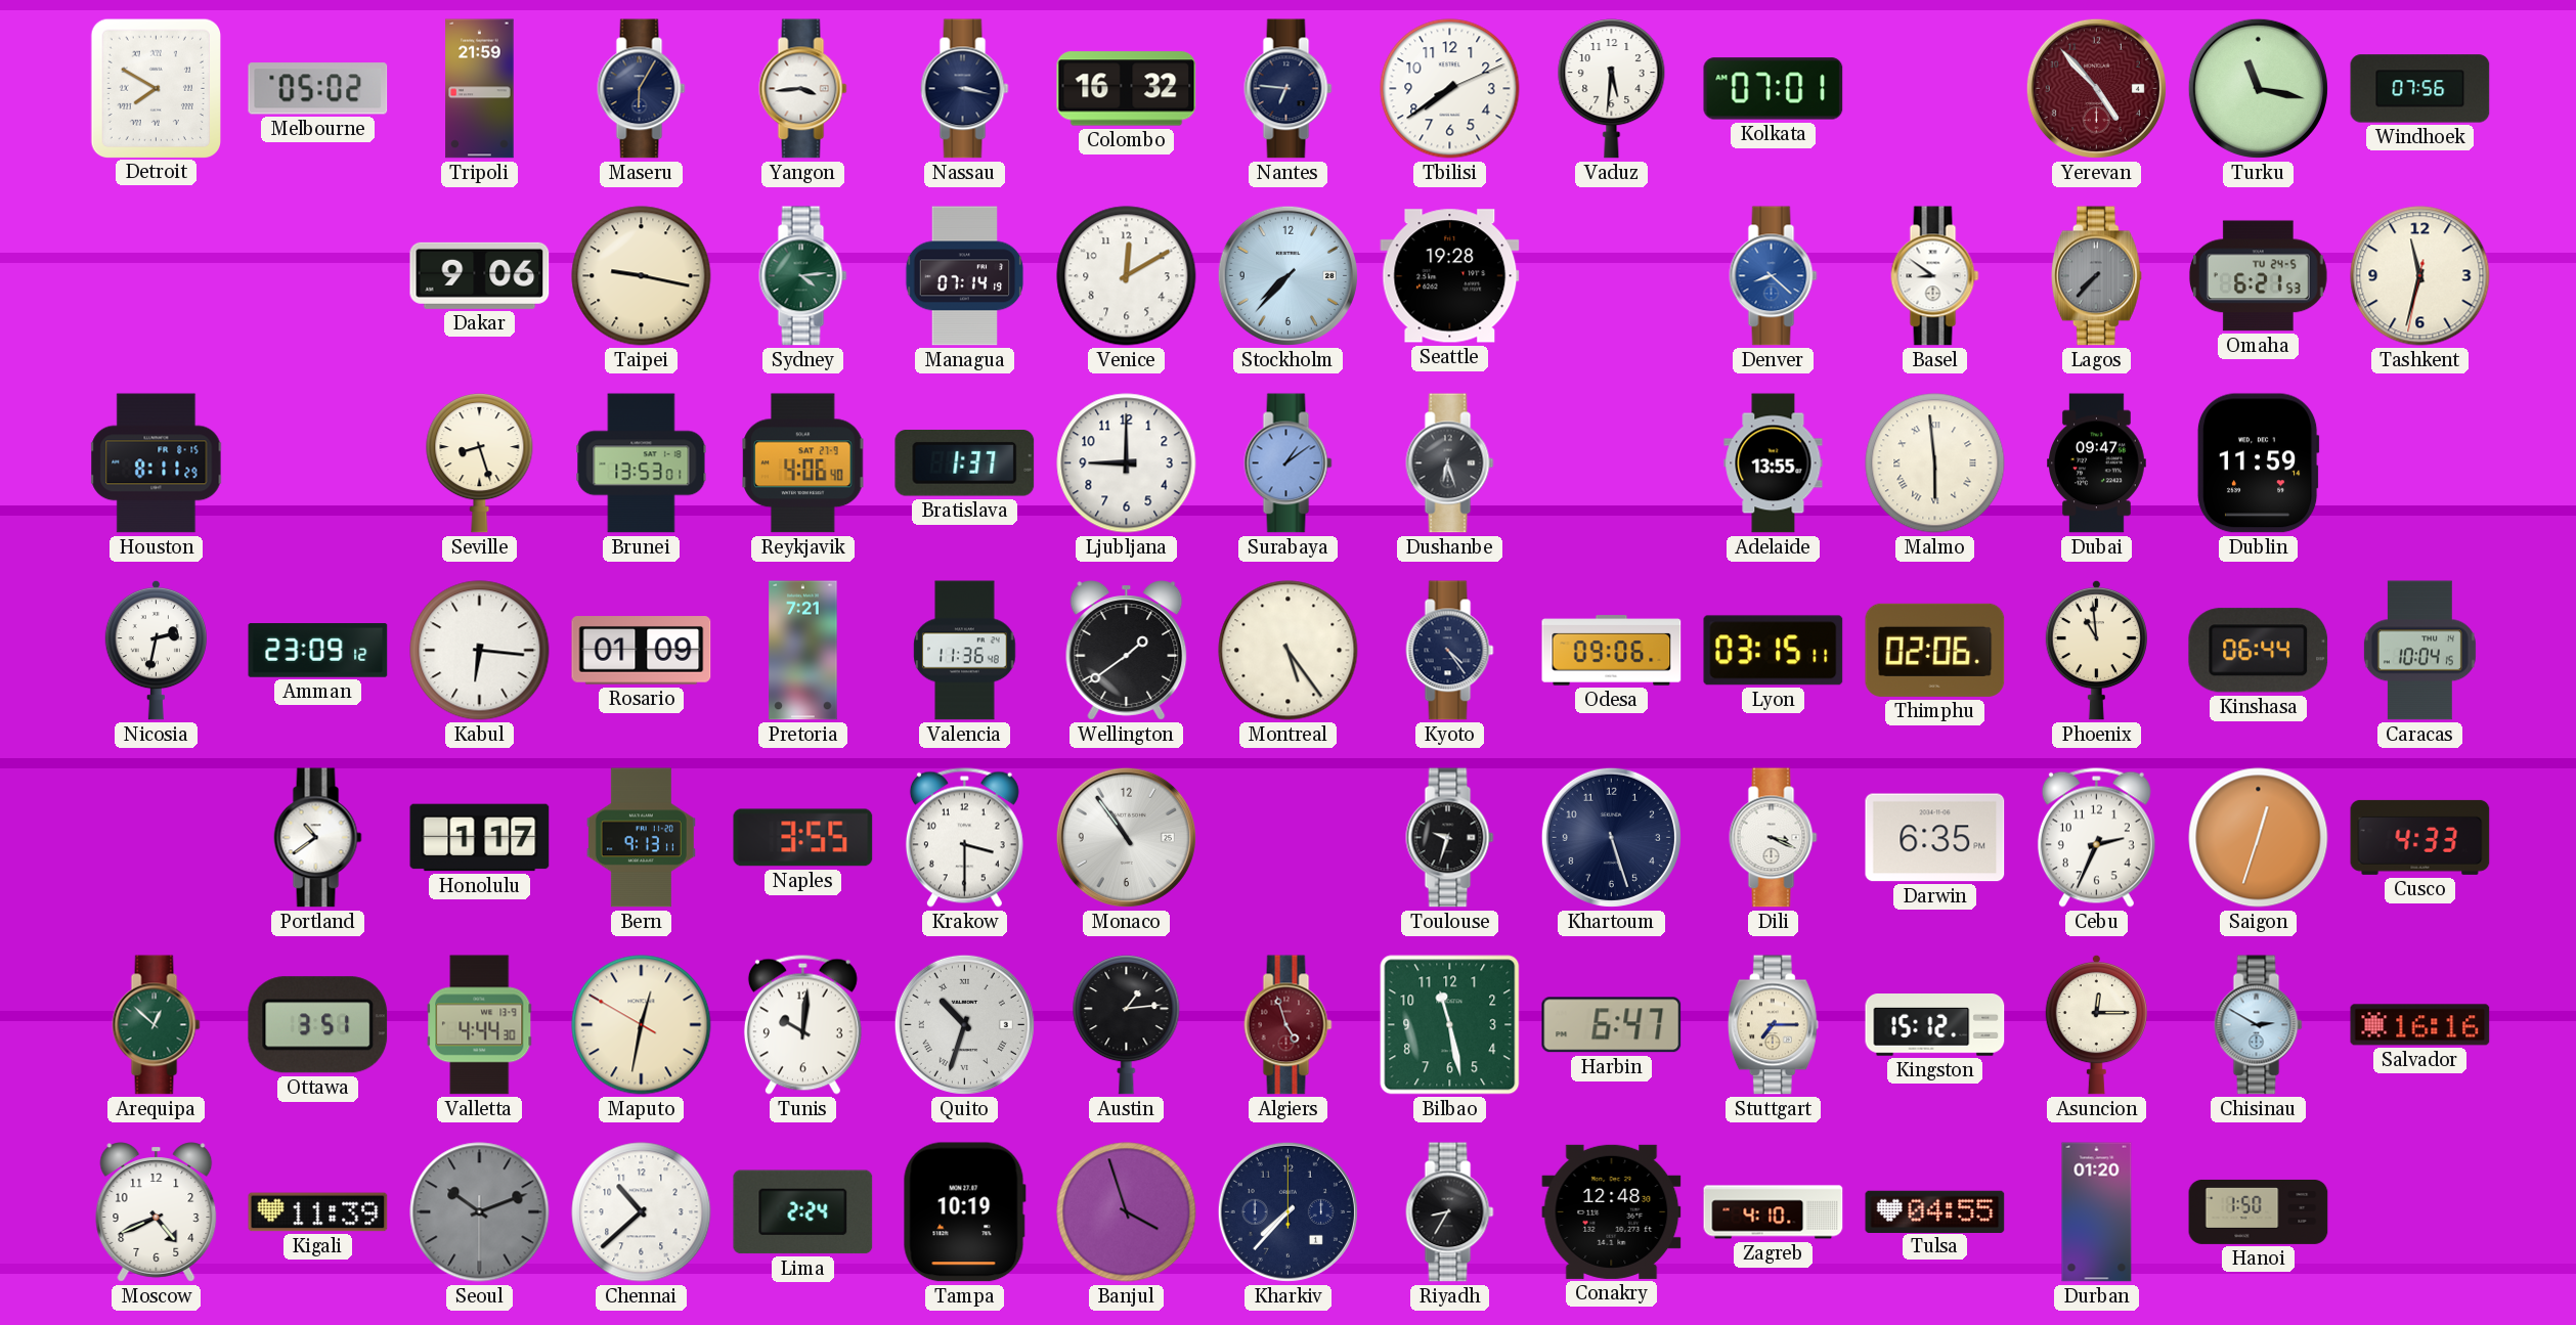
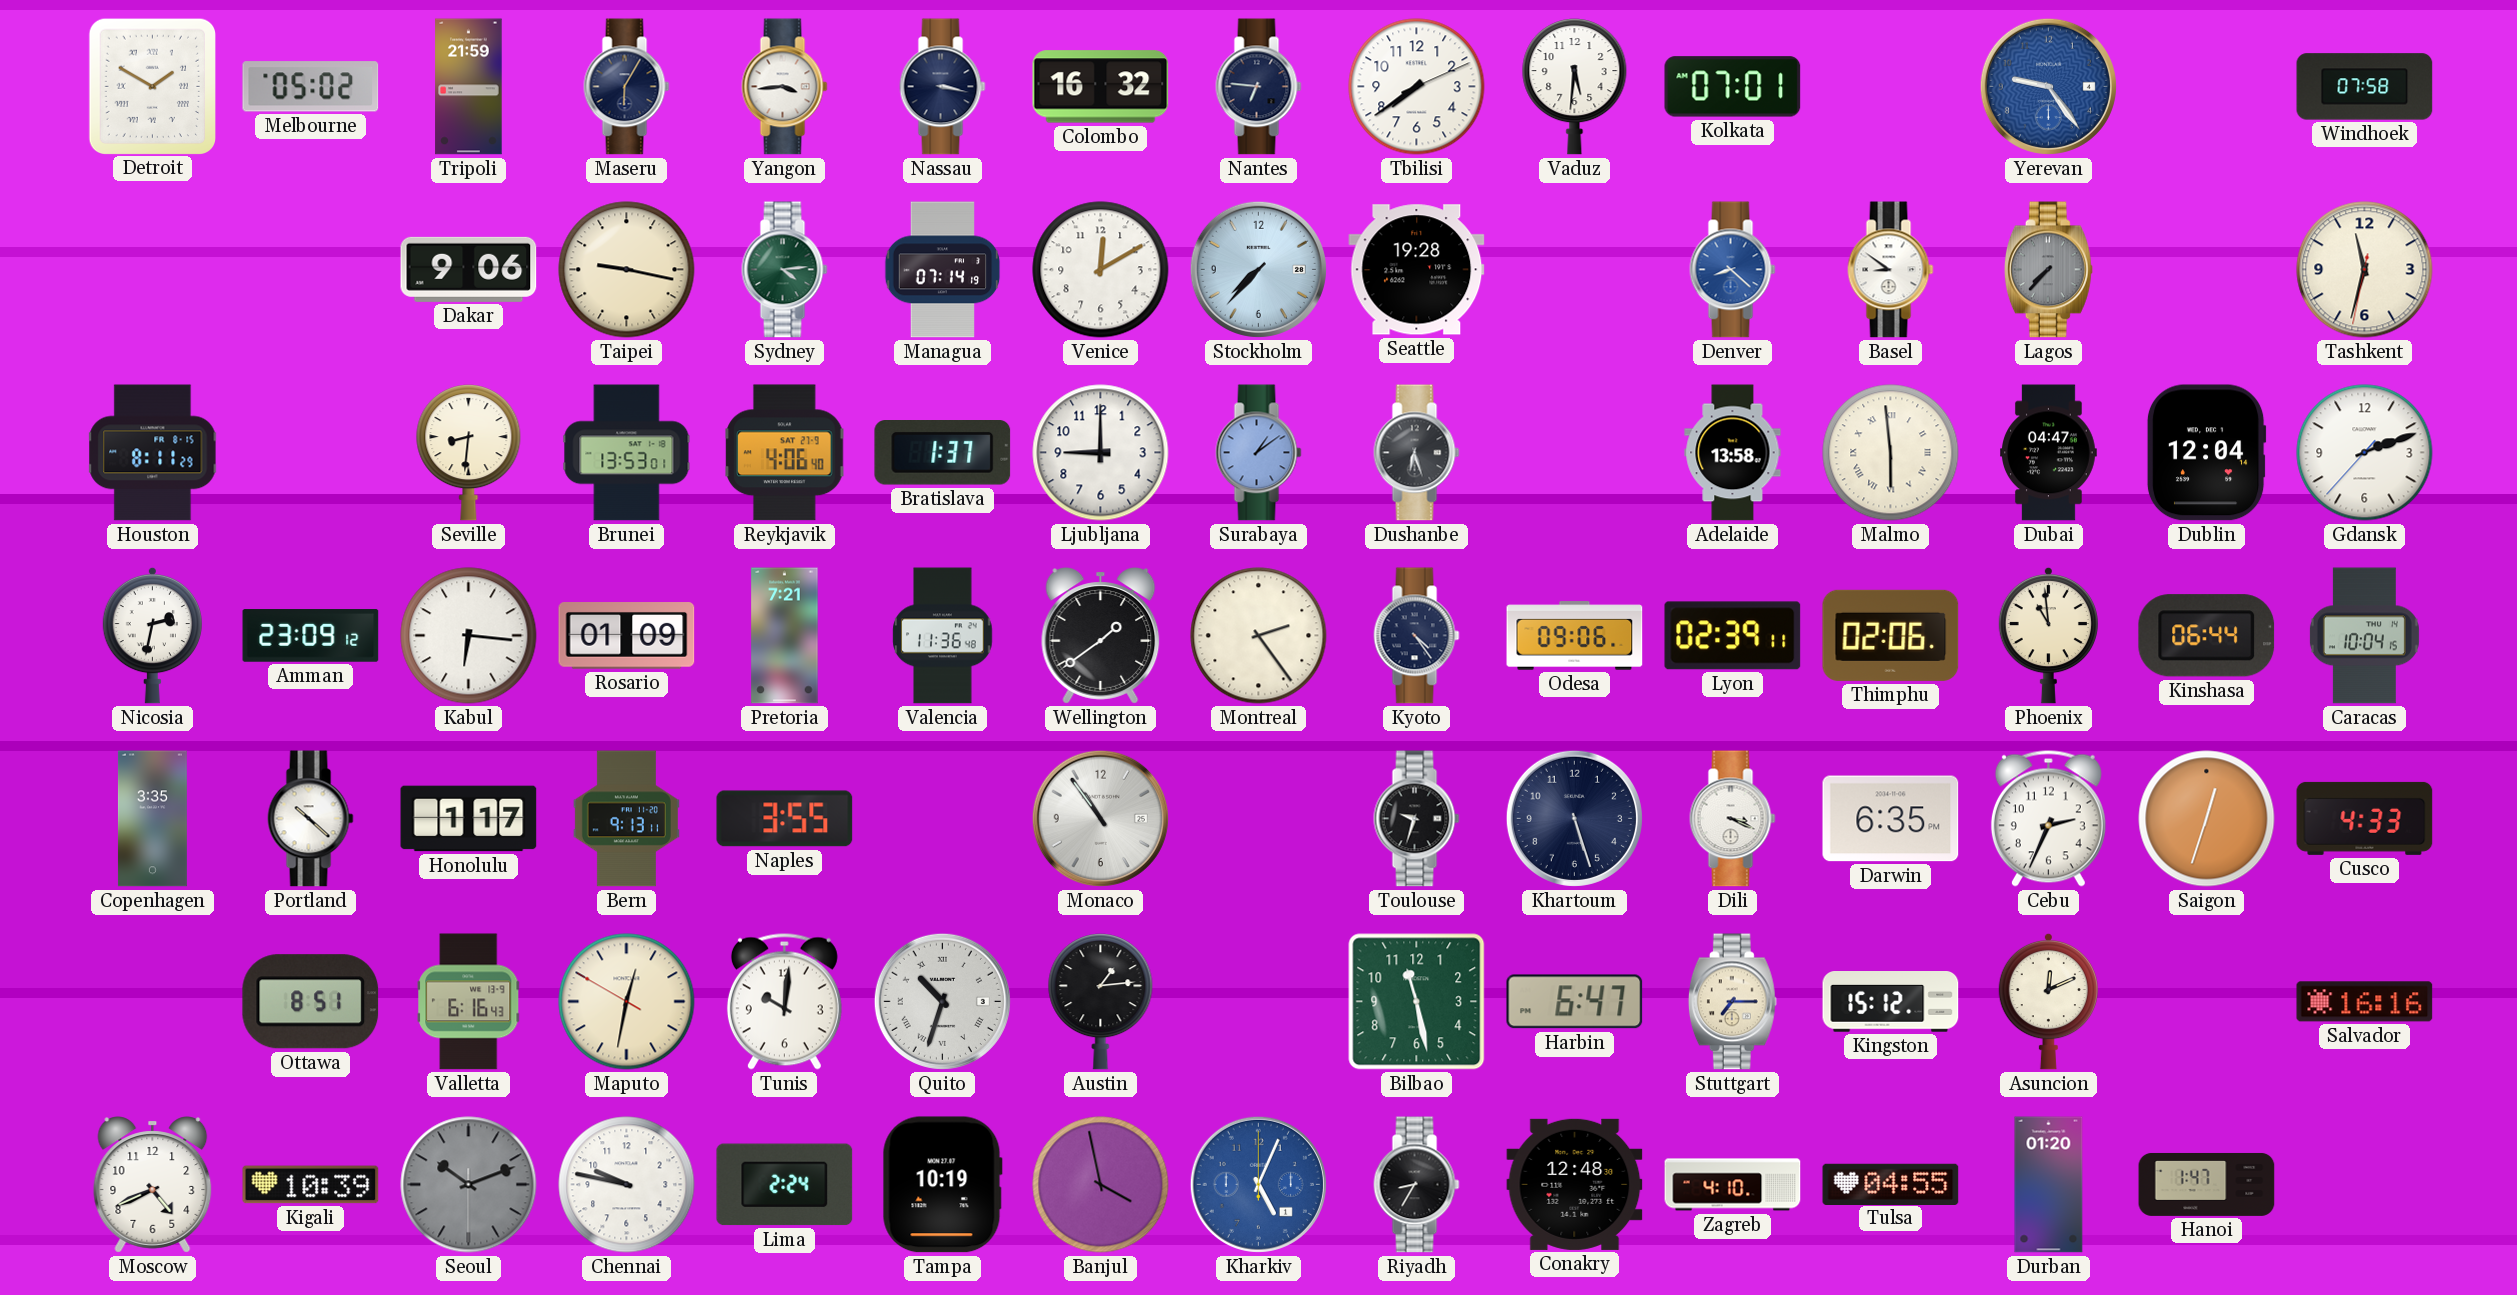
Detroit: 7:50 -> 1:50 (152, 86)
Yerevan: 4:53 -> 9:24 (2048, 86)
Yerevan dial: burgundy -> blue (2048, 86)
Turku: 11:17 -> none (2258, 88)
Windhoek: 07:56 -> 07:58 (2365, 87)
Omaha: 6:21 -> none (2258, 276)
Seville: 8:27 -> 8:31 (469, 453)
Adelaide: 13:55 -> 13:58 (1733, 453)
Dubai: 09:47 -> 04:47 (2049, 453)
Dublin: 11:59 -> 12:04 (2206, 453)
Gdansk: none -> 2:11 (2365, 453)
Montreal: 5:24 -> 2:24 (1259, 636)
Lyon: 03:15 -> 02:39 (1733, 636)
Copenhagen: none -> 3:35 (152, 819)
Portland: 10:39 -> 10:22 (311, 819)
Krakow: 3:30 -> none (964, 837)
Arequipa: 12:52 -> none (157, 1025)
Ottawa: 3:51 -> 8:51 (311, 1002)
Valletta: 4:44 -> 6:16 (469, 1002)
Algiers: 4:57 -> none (1289, 1025)
Asuncion: 12:15 -> 12:11 (2048, 1001)
Chisinau: 2:50 -> none (2259, 1025)
Kigali: 11:39 -> 10:39 (311, 1185)
Chennai: 10:38 -> 9:47 (627, 1185)
Banjul: 3:57 -> 3:58 (1101, 1185)
Kharkiv: 7:37 -> 5:04 (1258, 1184)
Kharkiv dial: navy -> blue (1258, 1184)
Hanoi: 1:50 -> 1:47 (2207, 1184)
